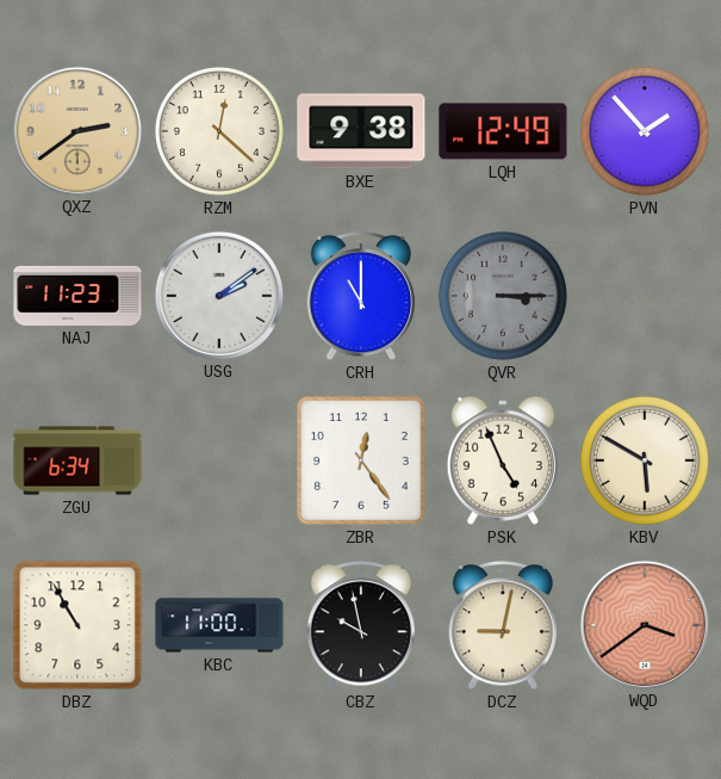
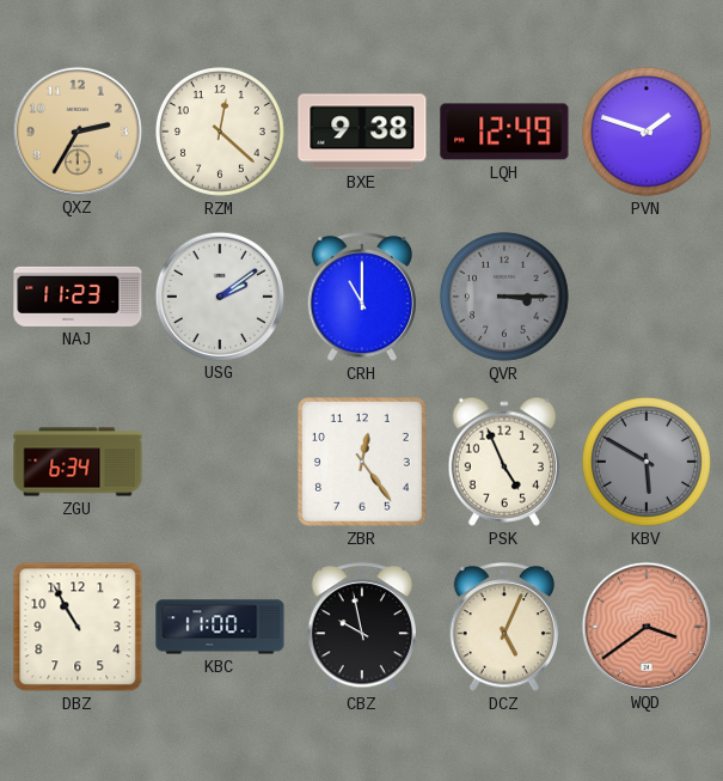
QXZ: 2:39 -> 2:35 (76, 130)
PVN: 1:53 -> 1:48 (647, 132)
KBV dial: cream -> grey (647, 462)
DCZ: 9:02 -> 5:04 (504, 628)
